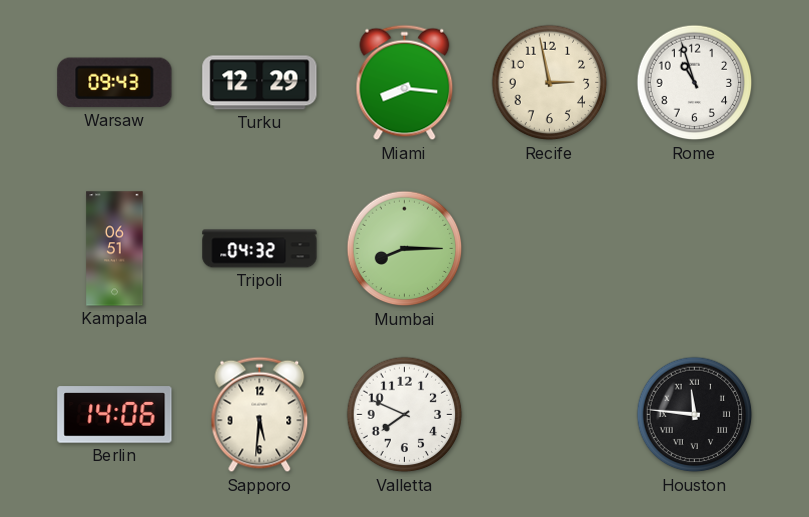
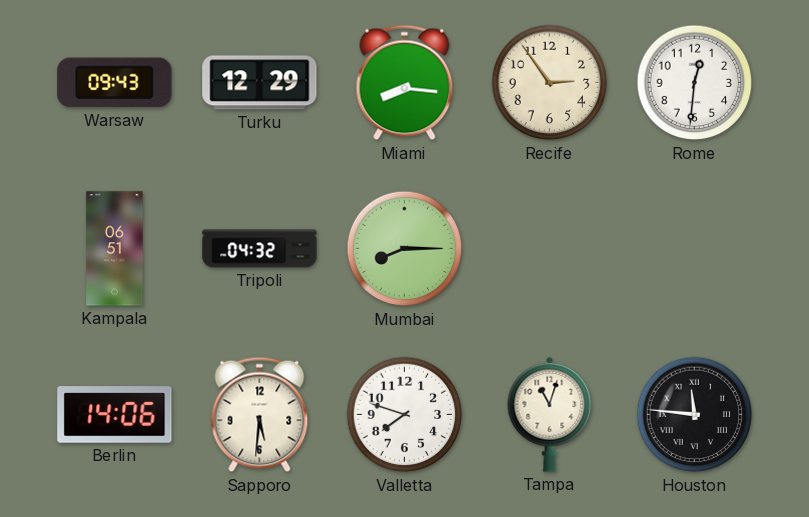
Recife: 2:58 -> 2:54 (550, 83)
Rome: 10:57 -> 12:31 (695, 83)
Valletta: 7:49 -> 7:48 (405, 415)
Tampa: none -> 11:03 (550, 414)
